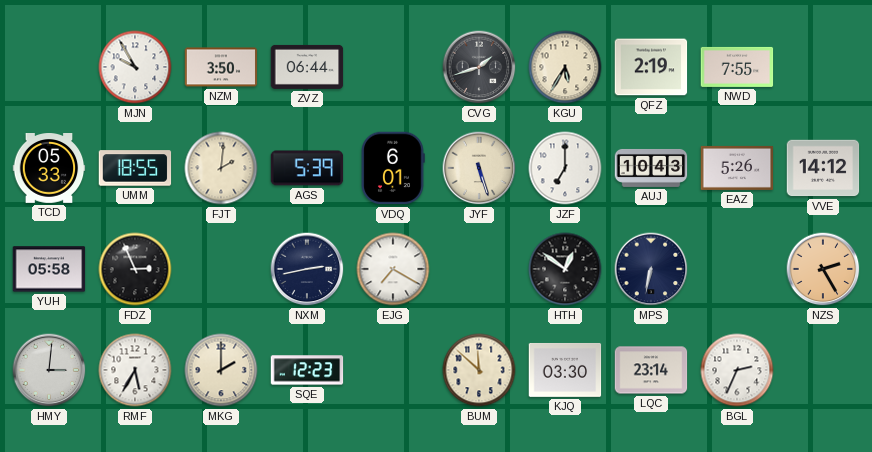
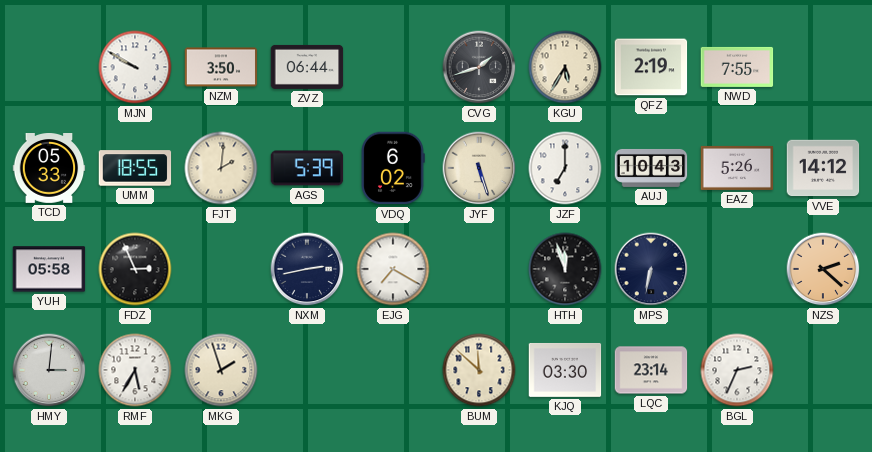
MJN: 9:55 -> 9:50 (135, 67)
VDQ: 6:01 -> 6:02 (393, 168)
HTH: 12:51 -> 11:57 (565, 269)
NZS: 2:25 -> 2:22 (823, 269)
MKG: 2:00 -> 1:57 (221, 370)
SQE: 12:23 -> none (307, 370)
